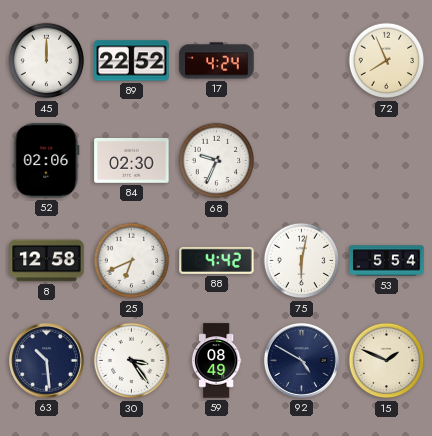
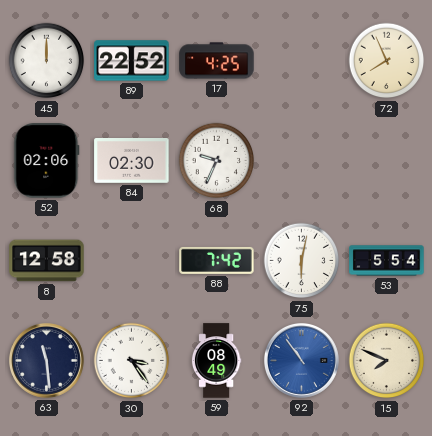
17: 4:24 -> 4:25 (217, 61)
25: 6:41 -> none (132, 261)
88: 4:42 -> 7:42 (217, 260)
63: 10:29 -> 11:29 (46, 360)
92: 4:50 -> 10:54 (301, 360)
92 dial: navy -> blue (301, 360)
15: 1:49 -> 7:49 (387, 361)
